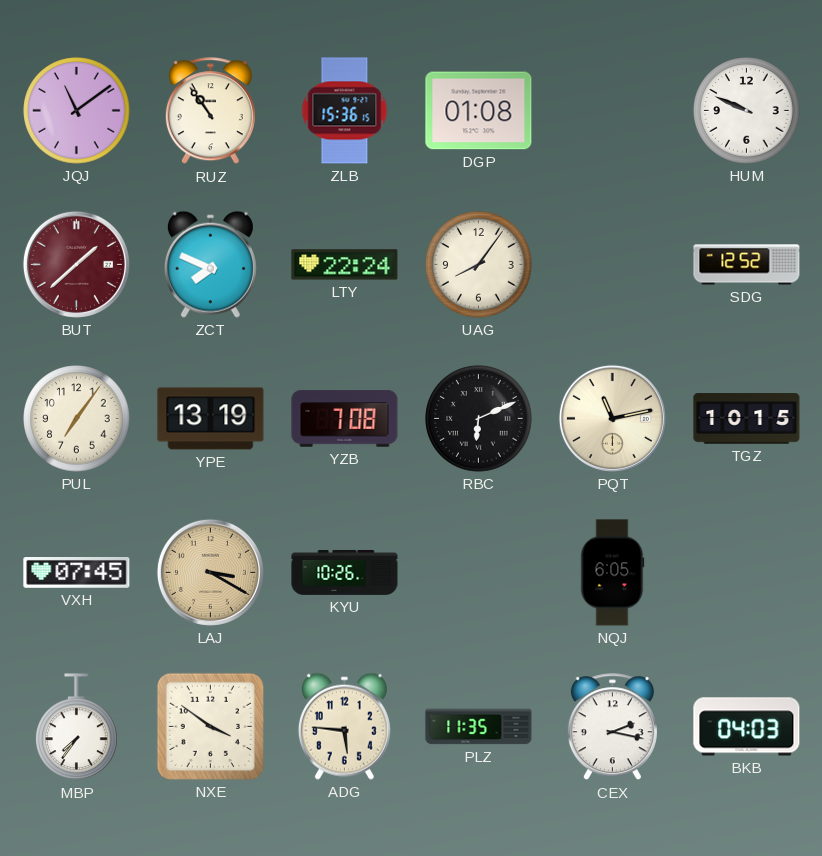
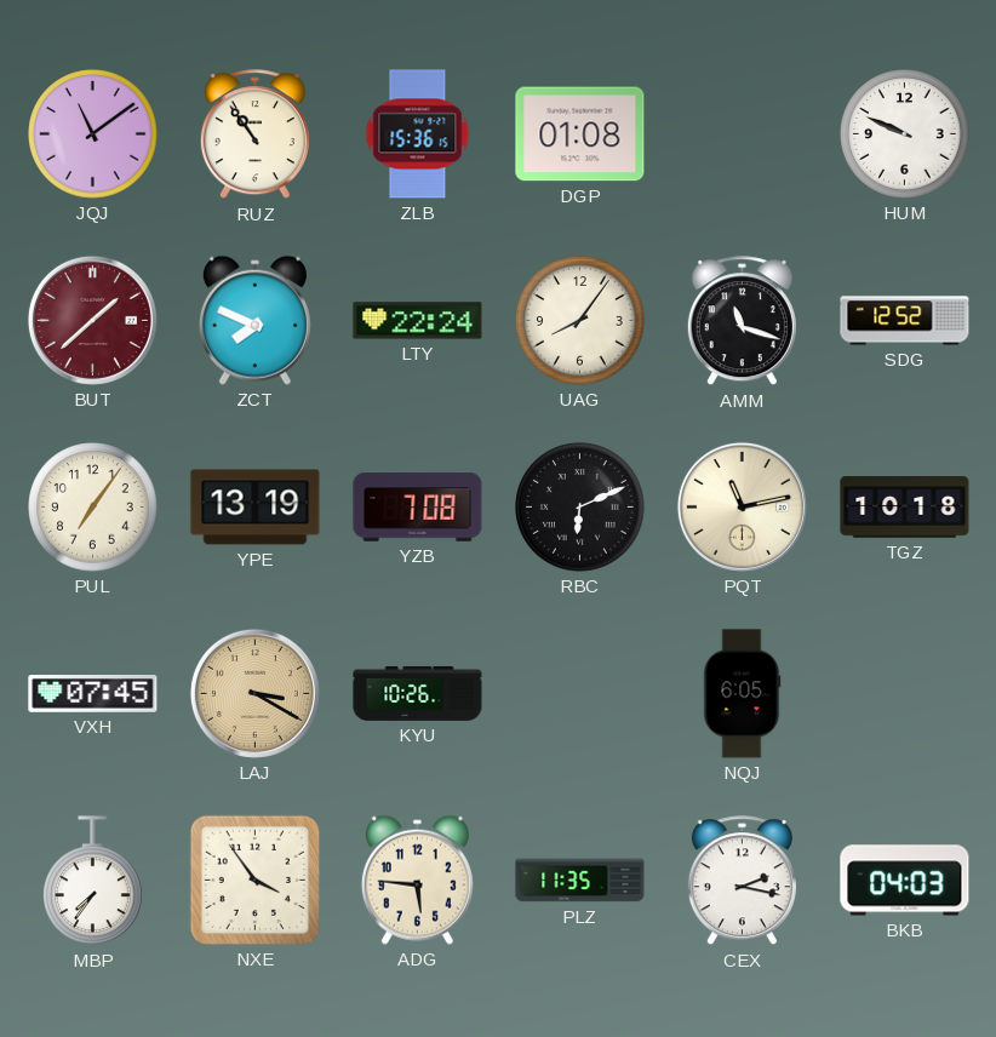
AMM: none -> 11:18 (742, 321)
TGZ: 10:15 -> 10:18 (905, 508)
NXE: 3:51 -> 3:54 (254, 880)
